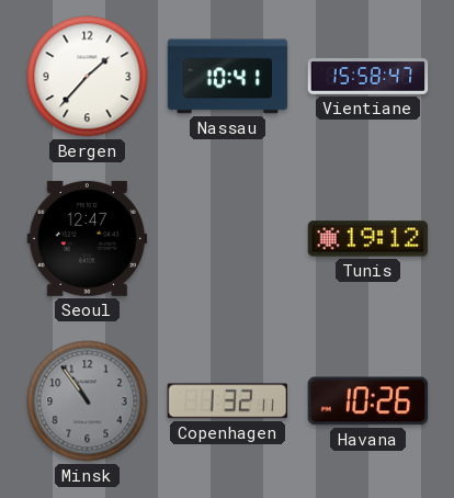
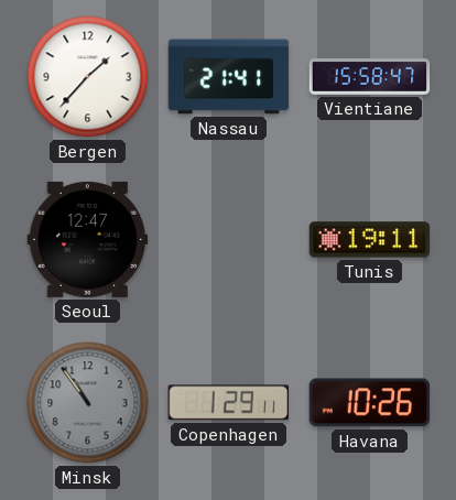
Nassau: 10:41 -> 21:41 (229, 77)
Tunis: 19:12 -> 19:11 (370, 240)
Copenhagen: 1:32 -> 1:29 (229, 403)
